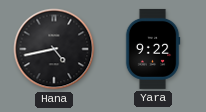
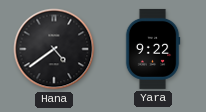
Hana: 4:43 -> 4:39 (54, 49)
